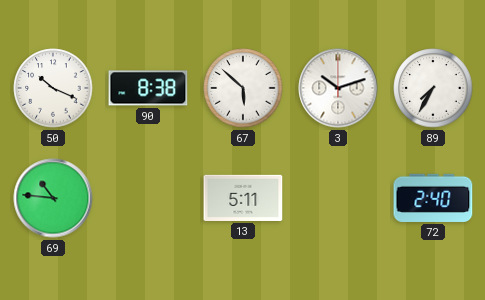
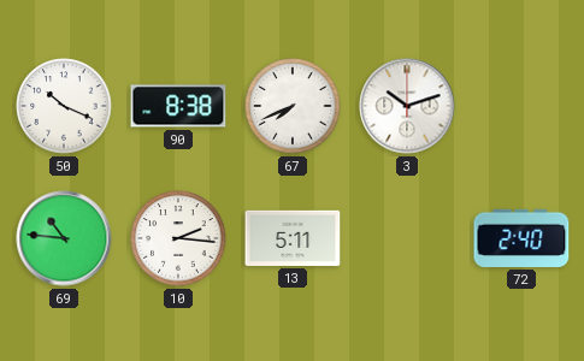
67: 5:52 -> 7:41 (293, 106)
89: 7:35 -> none (433, 88)
10: none -> 2:16 (178, 238)
